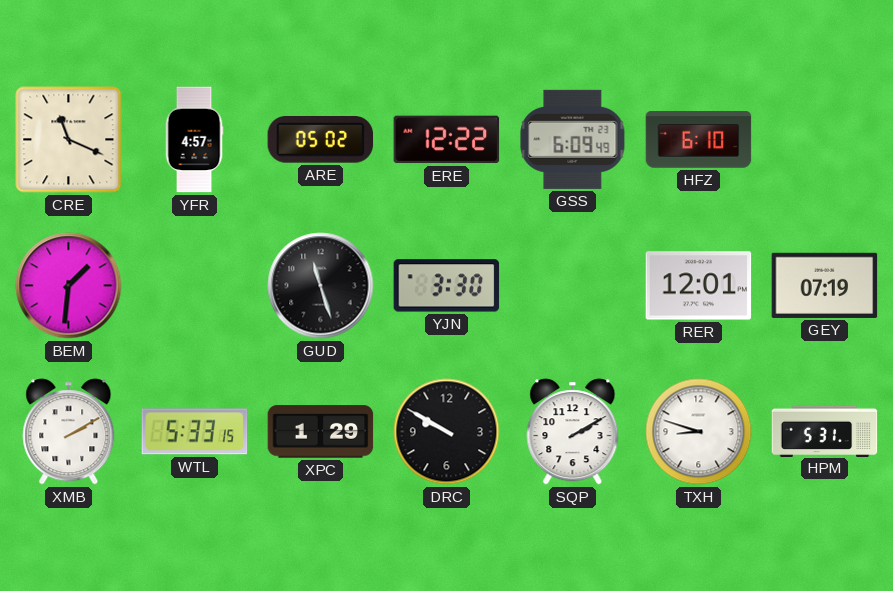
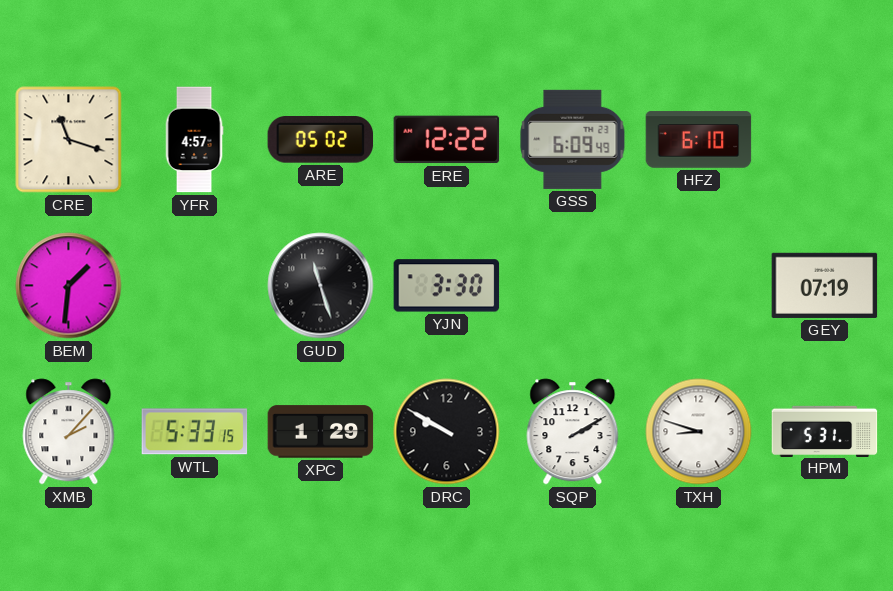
CRE: 11:19 -> 11:18 (69, 140)
RER: 12:01 -> none (699, 286)
XMB: 2:10 -> 2:07 (69, 432)
